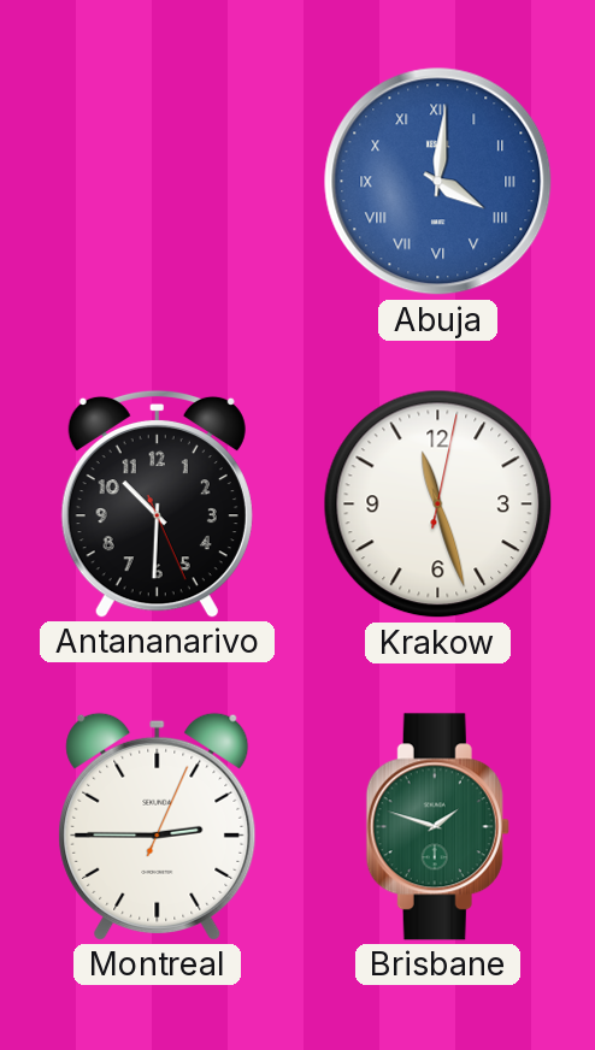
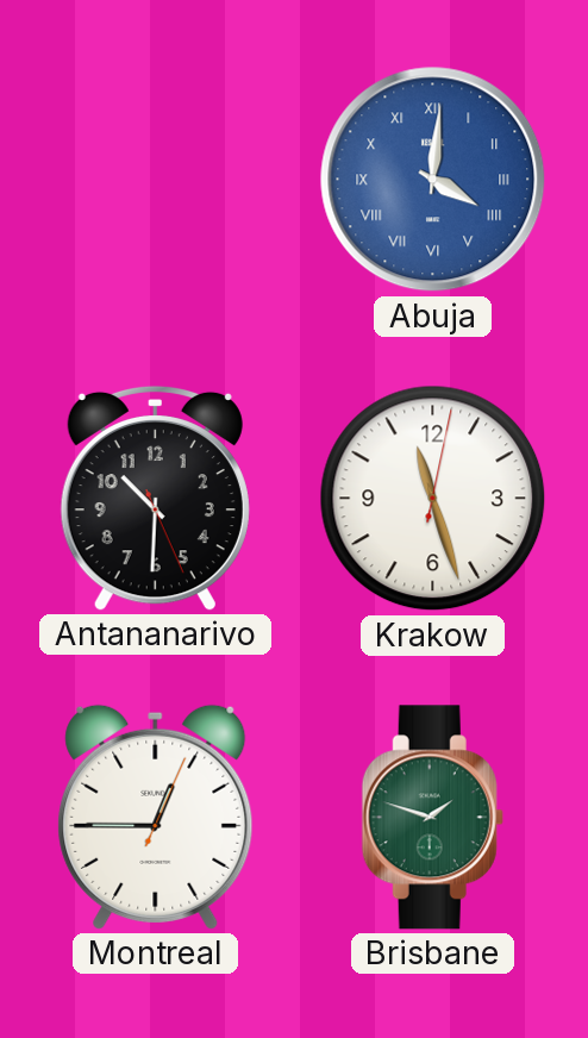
Montreal: 2:45 -> 12:45 (156, 817)
